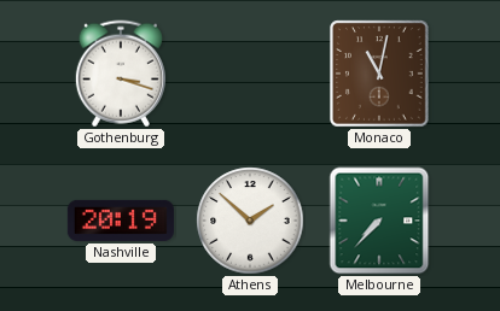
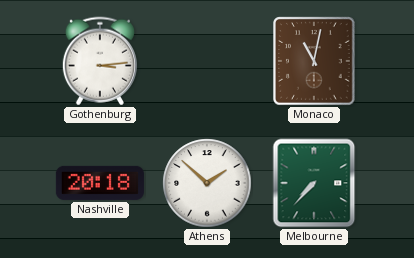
Gothenburg: 3:18 -> 3:14 (100, 61)
Nashville: 20:19 -> 20:18 (100, 183)
